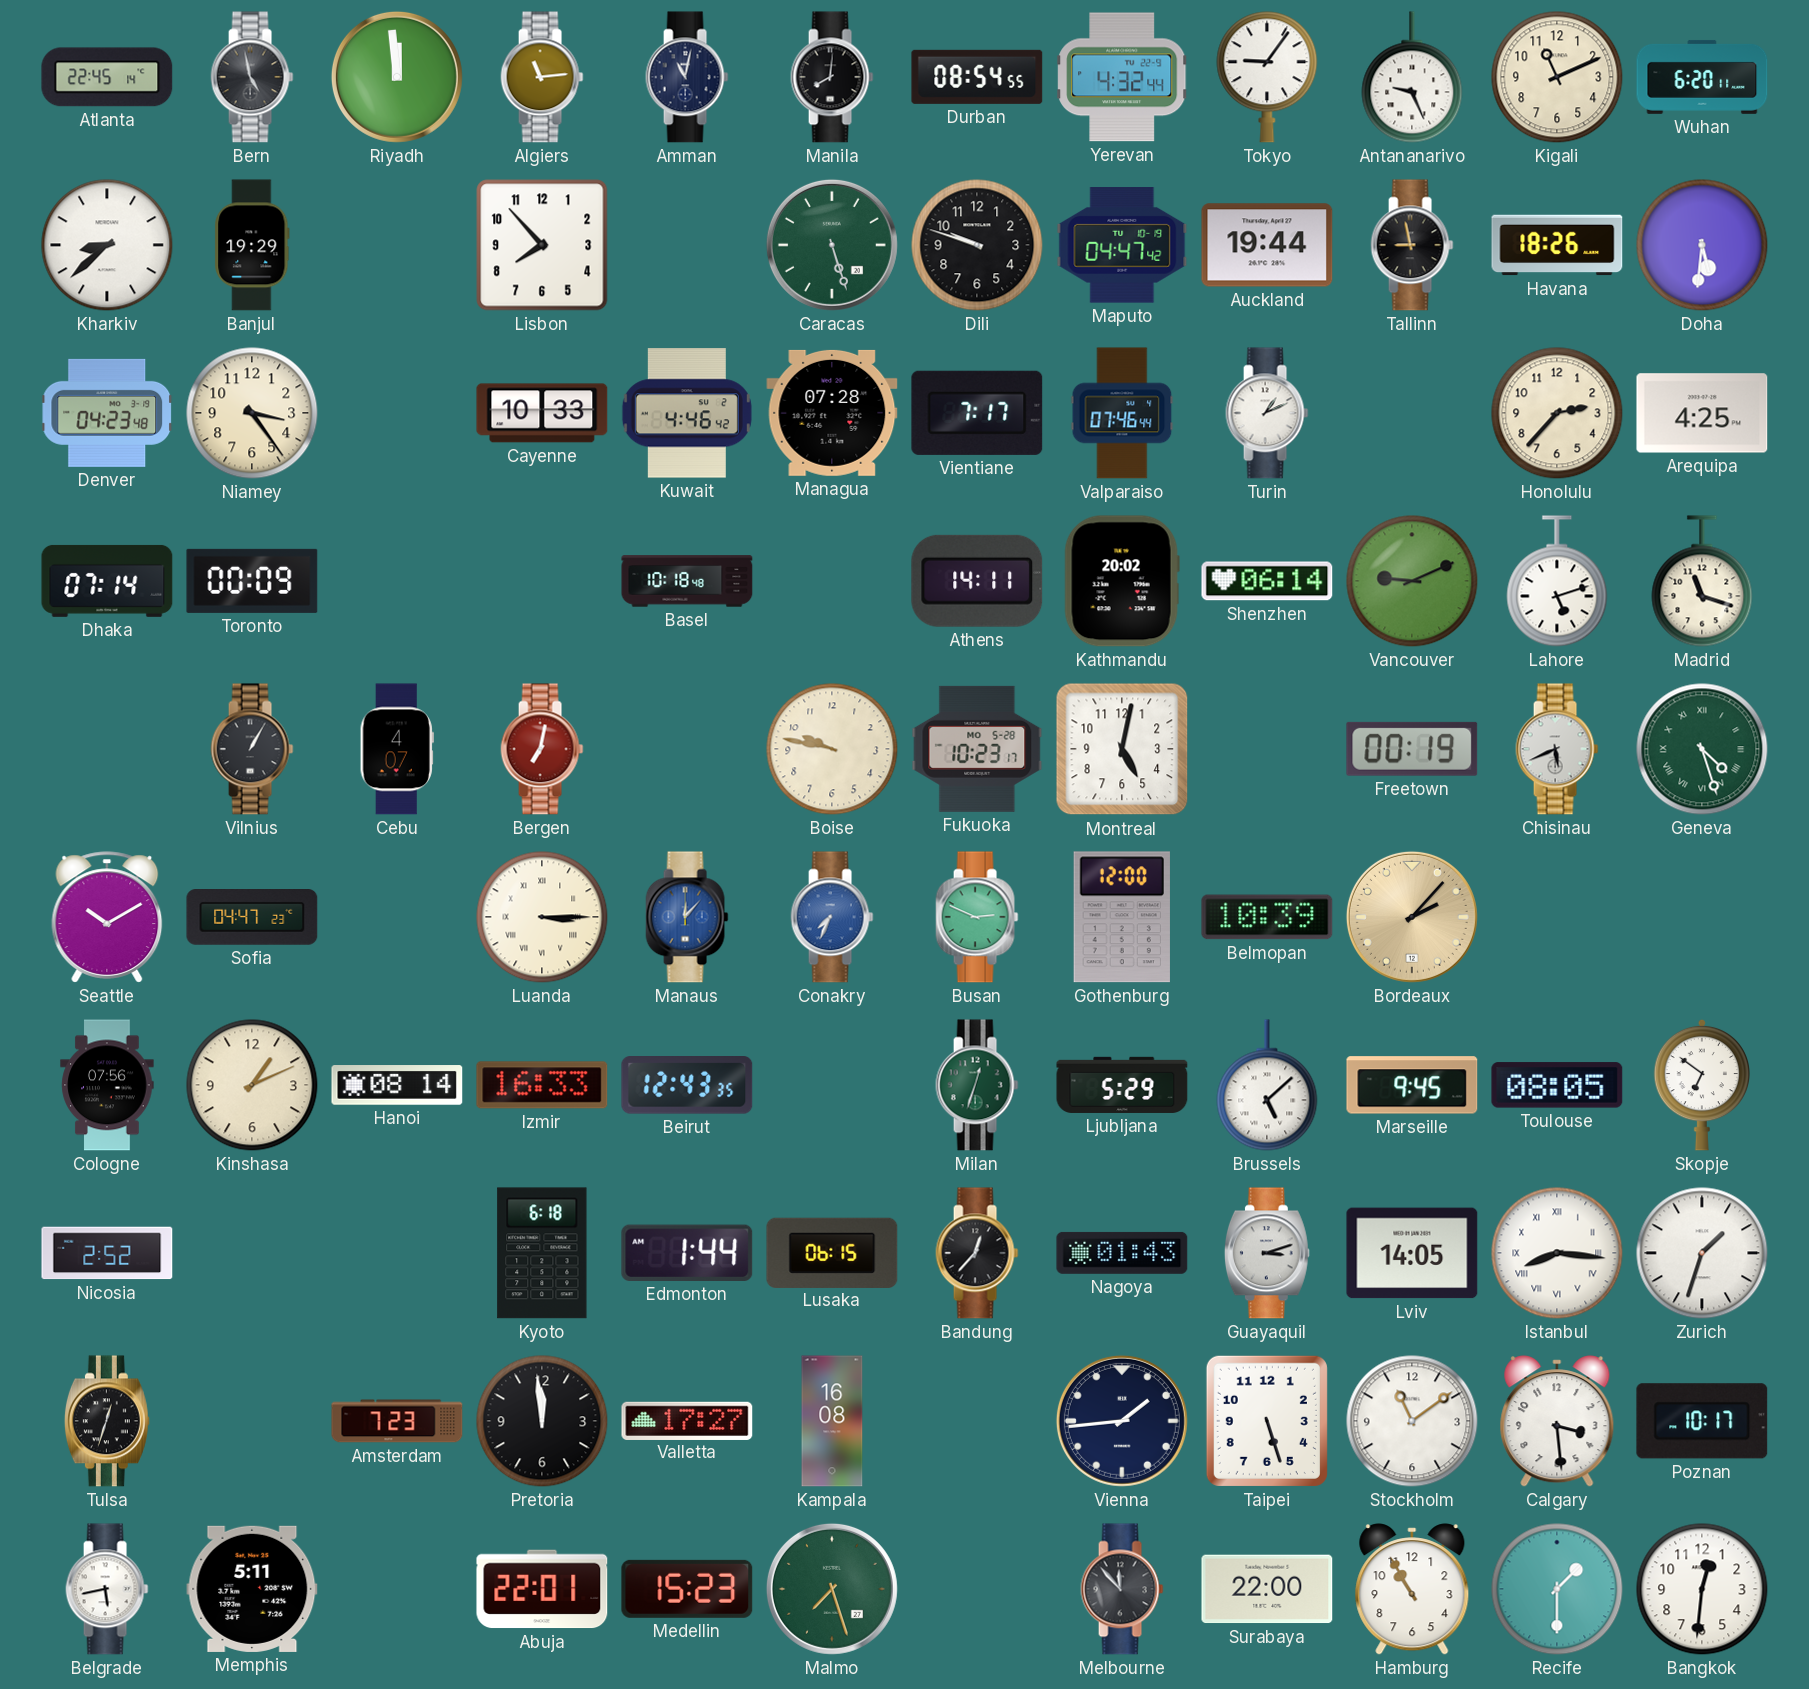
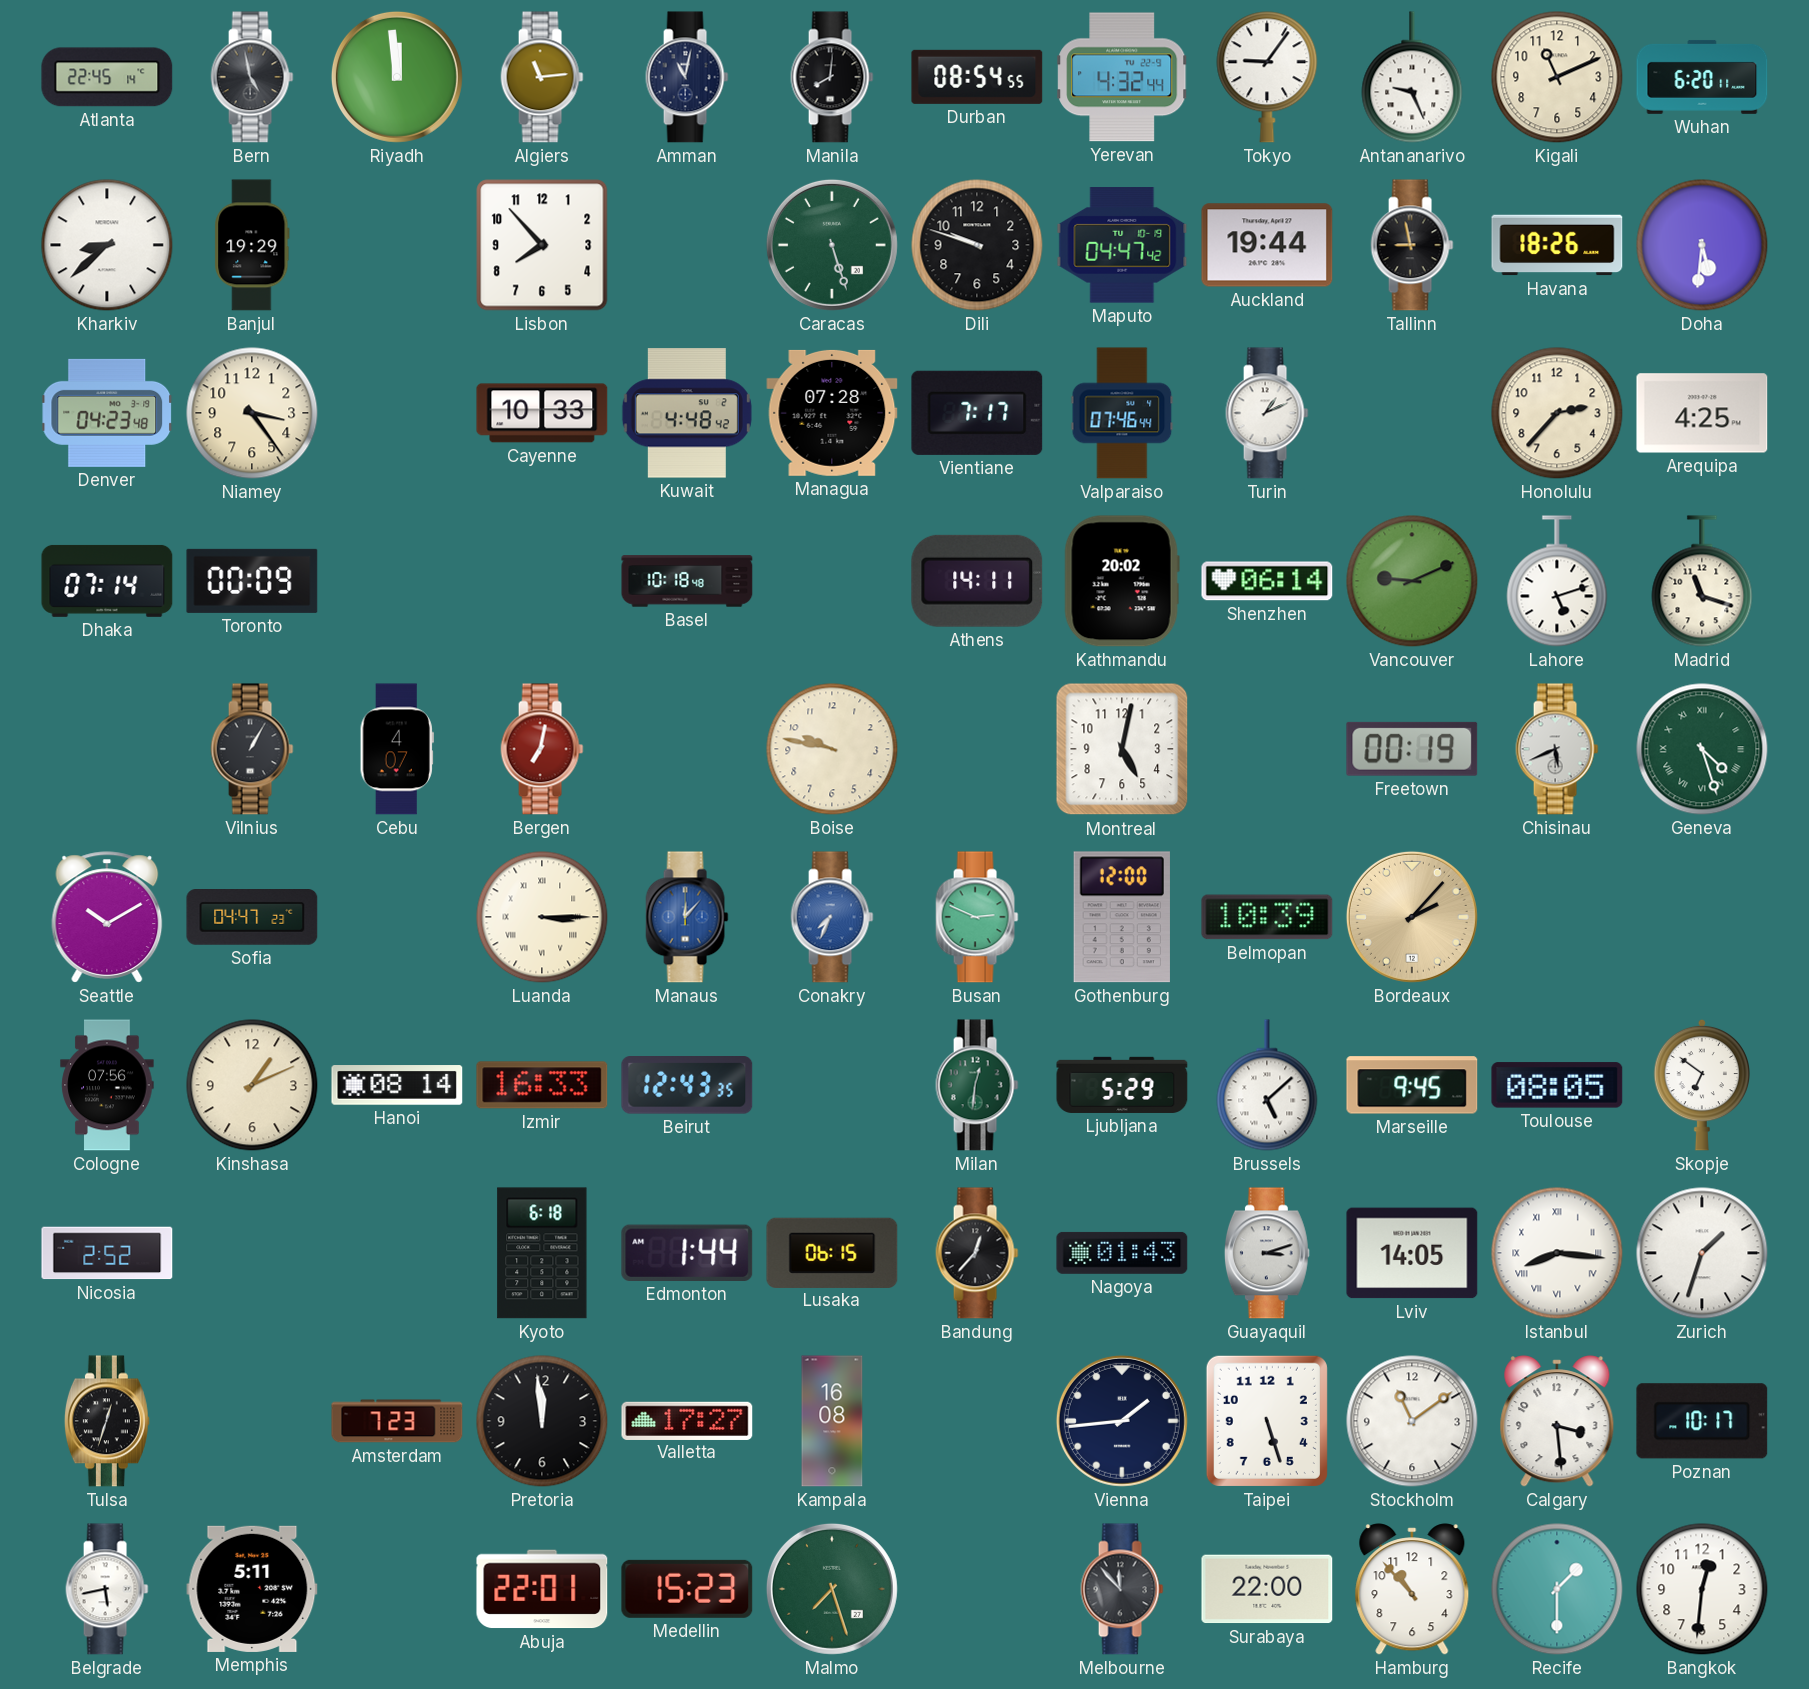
Kuwait: 4:46 -> 4:48 (687, 413)
Fukuoka: 10:23 -> none (977, 749)
Milan: 12:33 -> 12:31 (977, 1085)
Hamburg: 10:55 -> 10:53 (1412, 1589)
